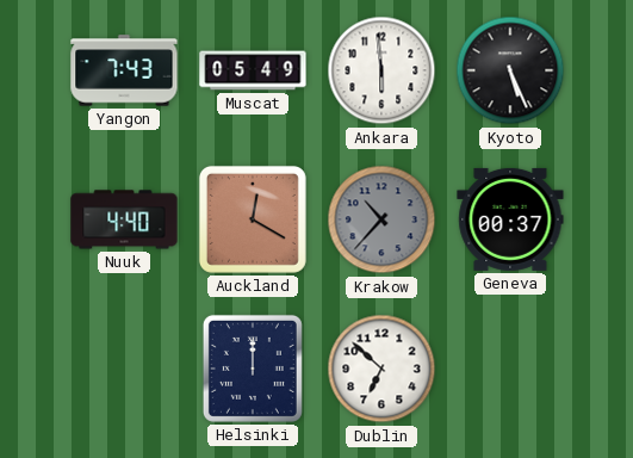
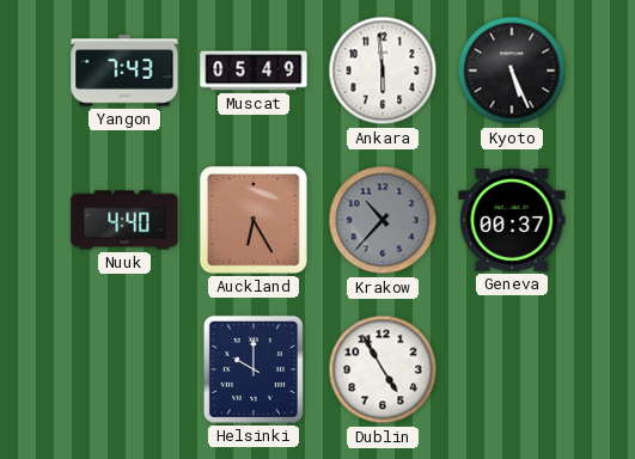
Auckland: 12:20 -> 6:25 (254, 220)
Helsinki: 12:00 -> 10:00 (254, 369)
Dublin: 6:52 -> 4:55 (383, 369)
